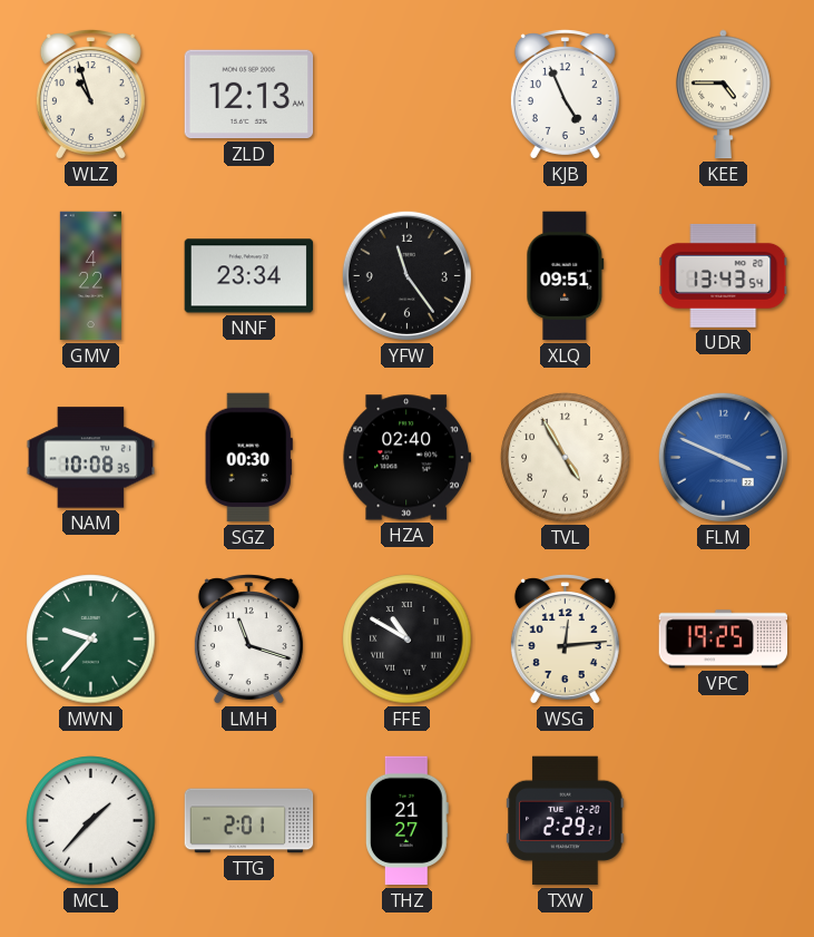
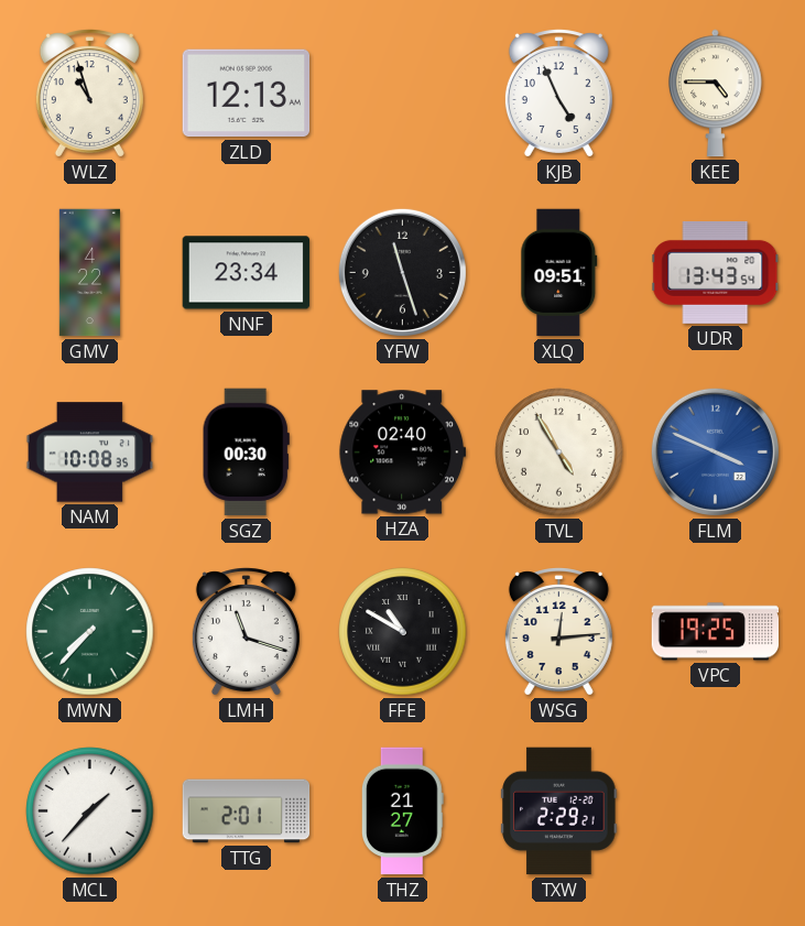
YFW: 11:24 -> 11:27 (402, 272)
MWN: 9:37 -> 7:37 (90, 632)
